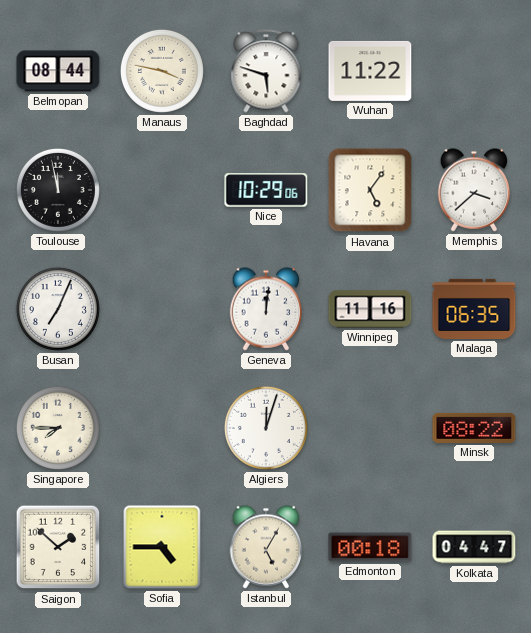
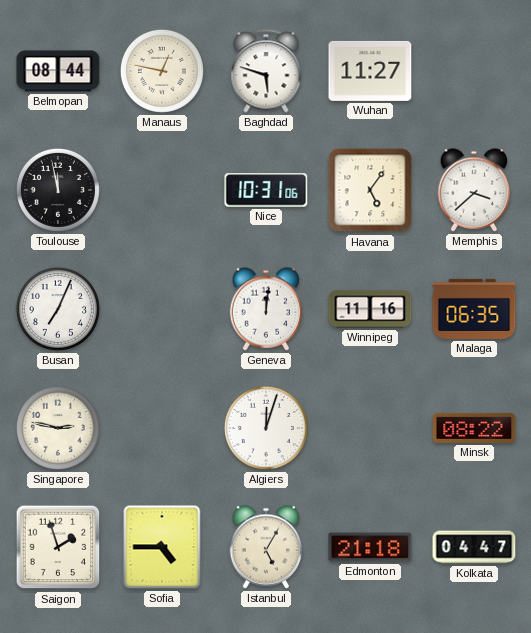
Manaus: 3:47 -> 12:47 (162, 71)
Wuhan: 11:22 -> 11:27 (370, 71)
Nice: 10:29 -> 10:31 (266, 190)
Singapore: 7:45 -> 2:47 (58, 428)
Saigon: 1:52 -> 1:57 (58, 547)
Edmonton: 00:18 -> 21:18 (370, 547)
